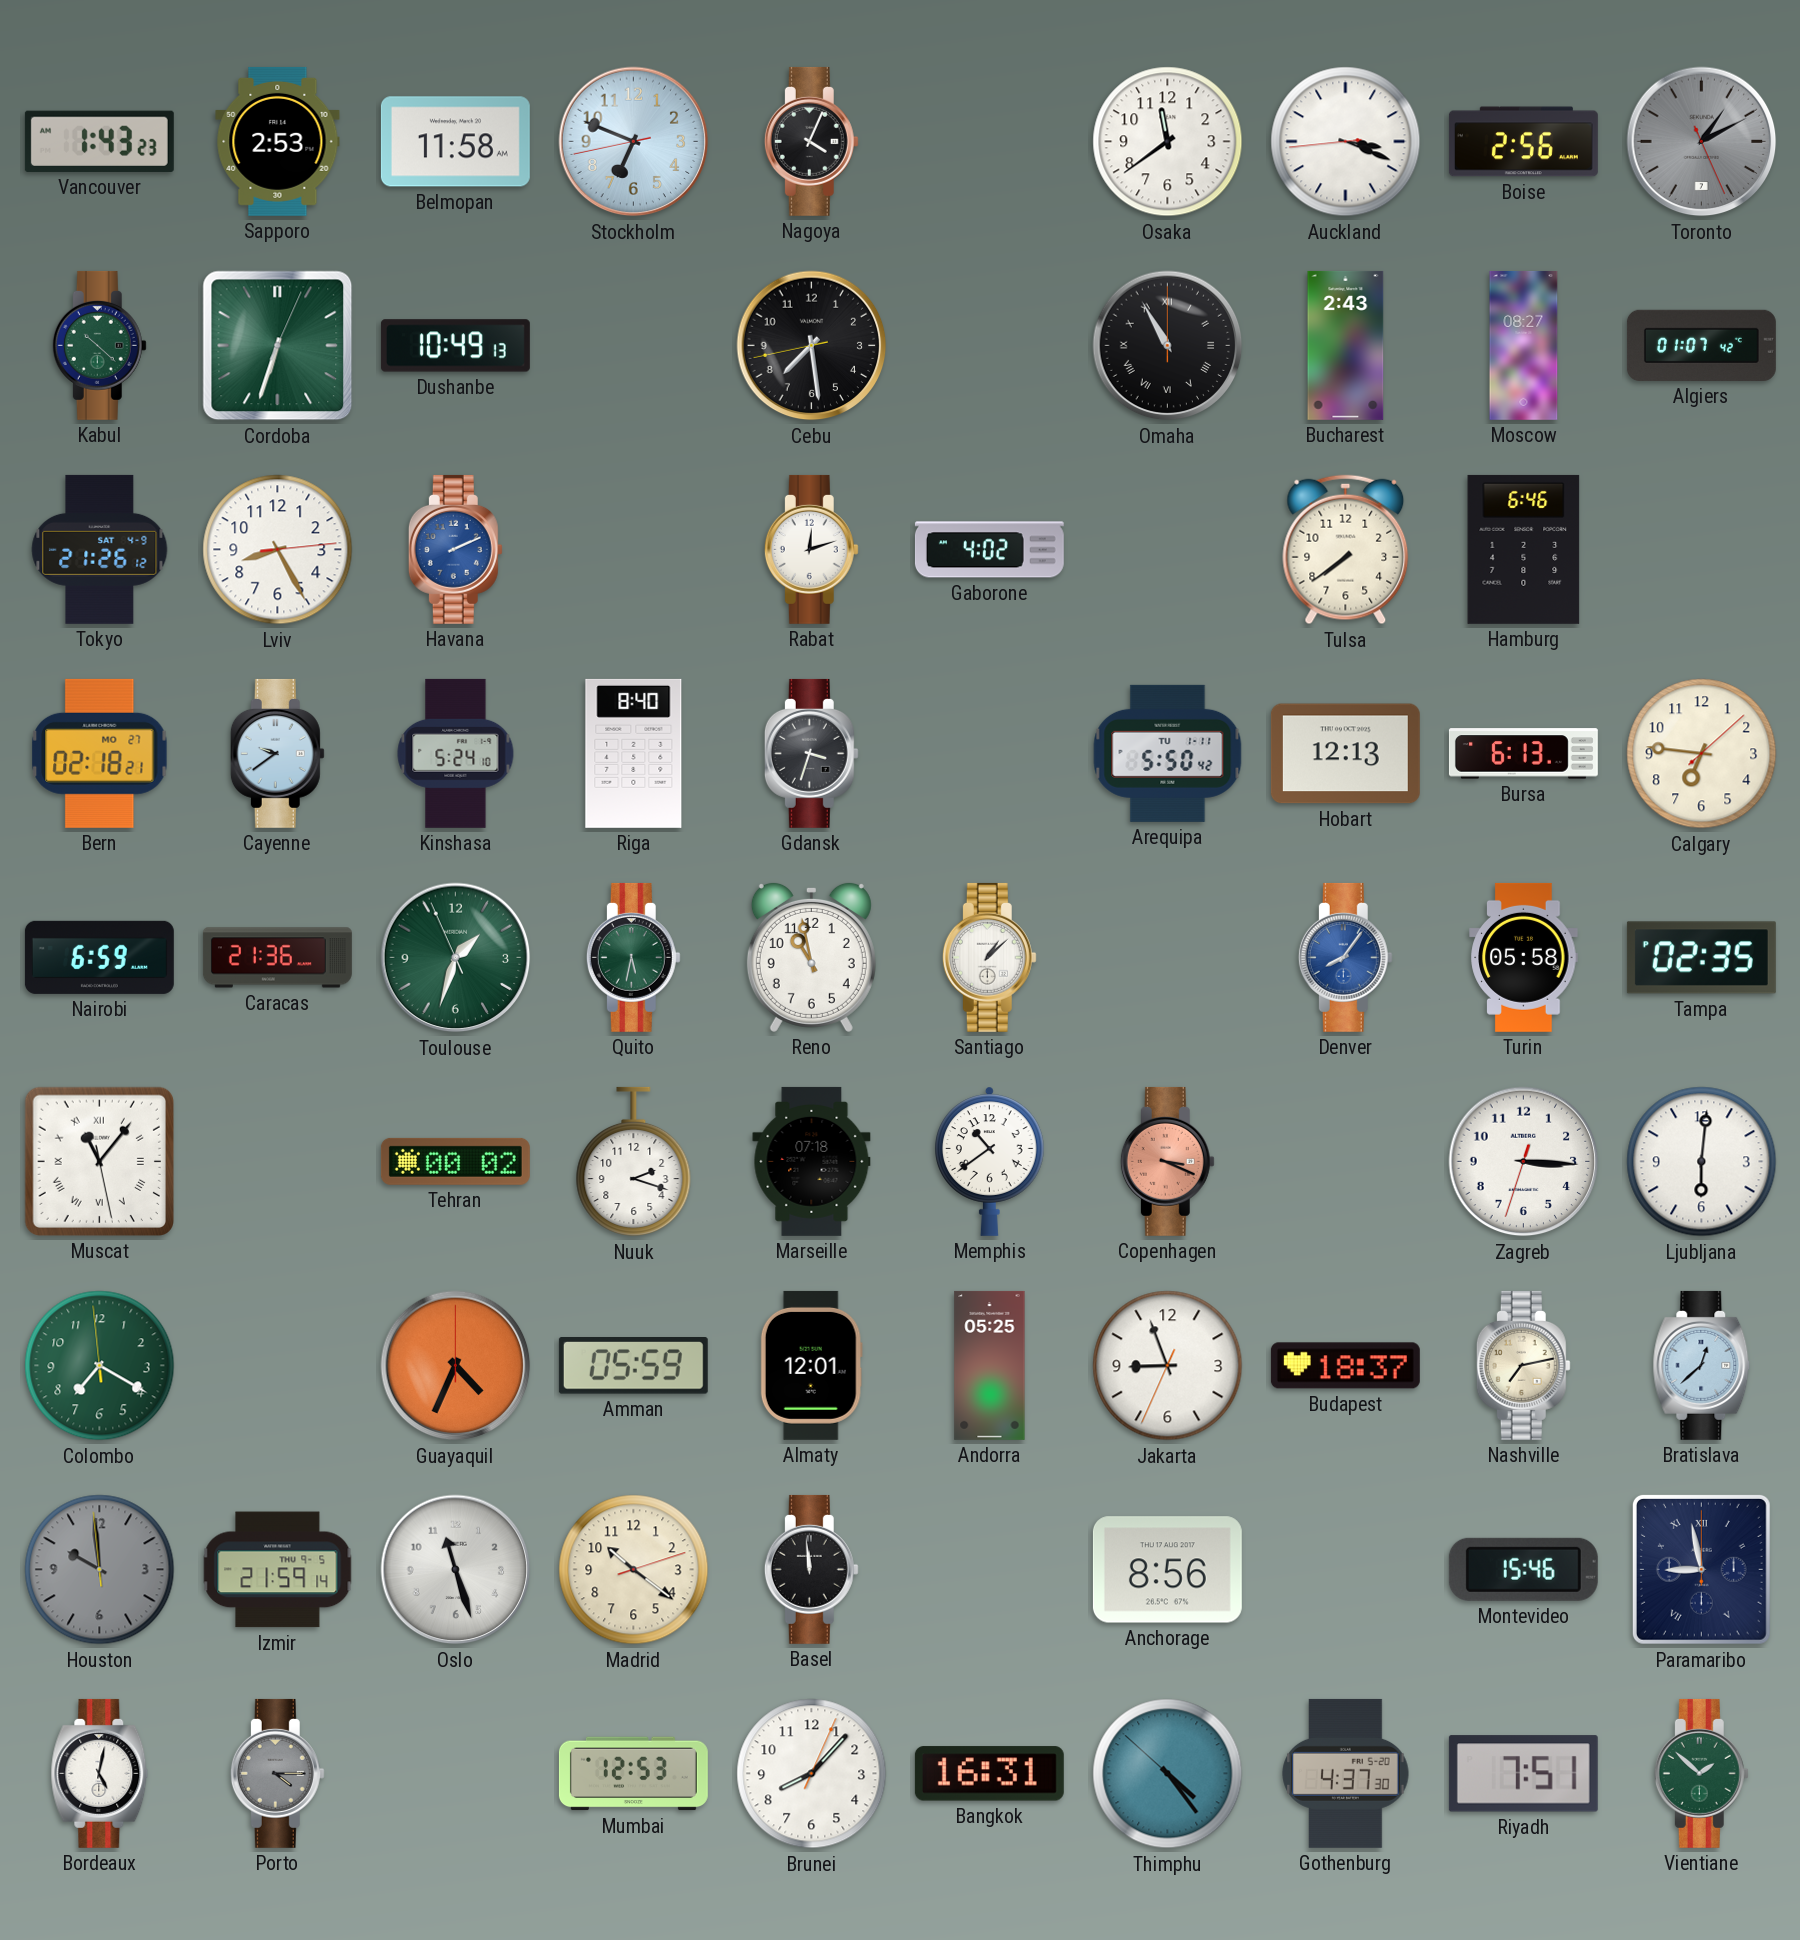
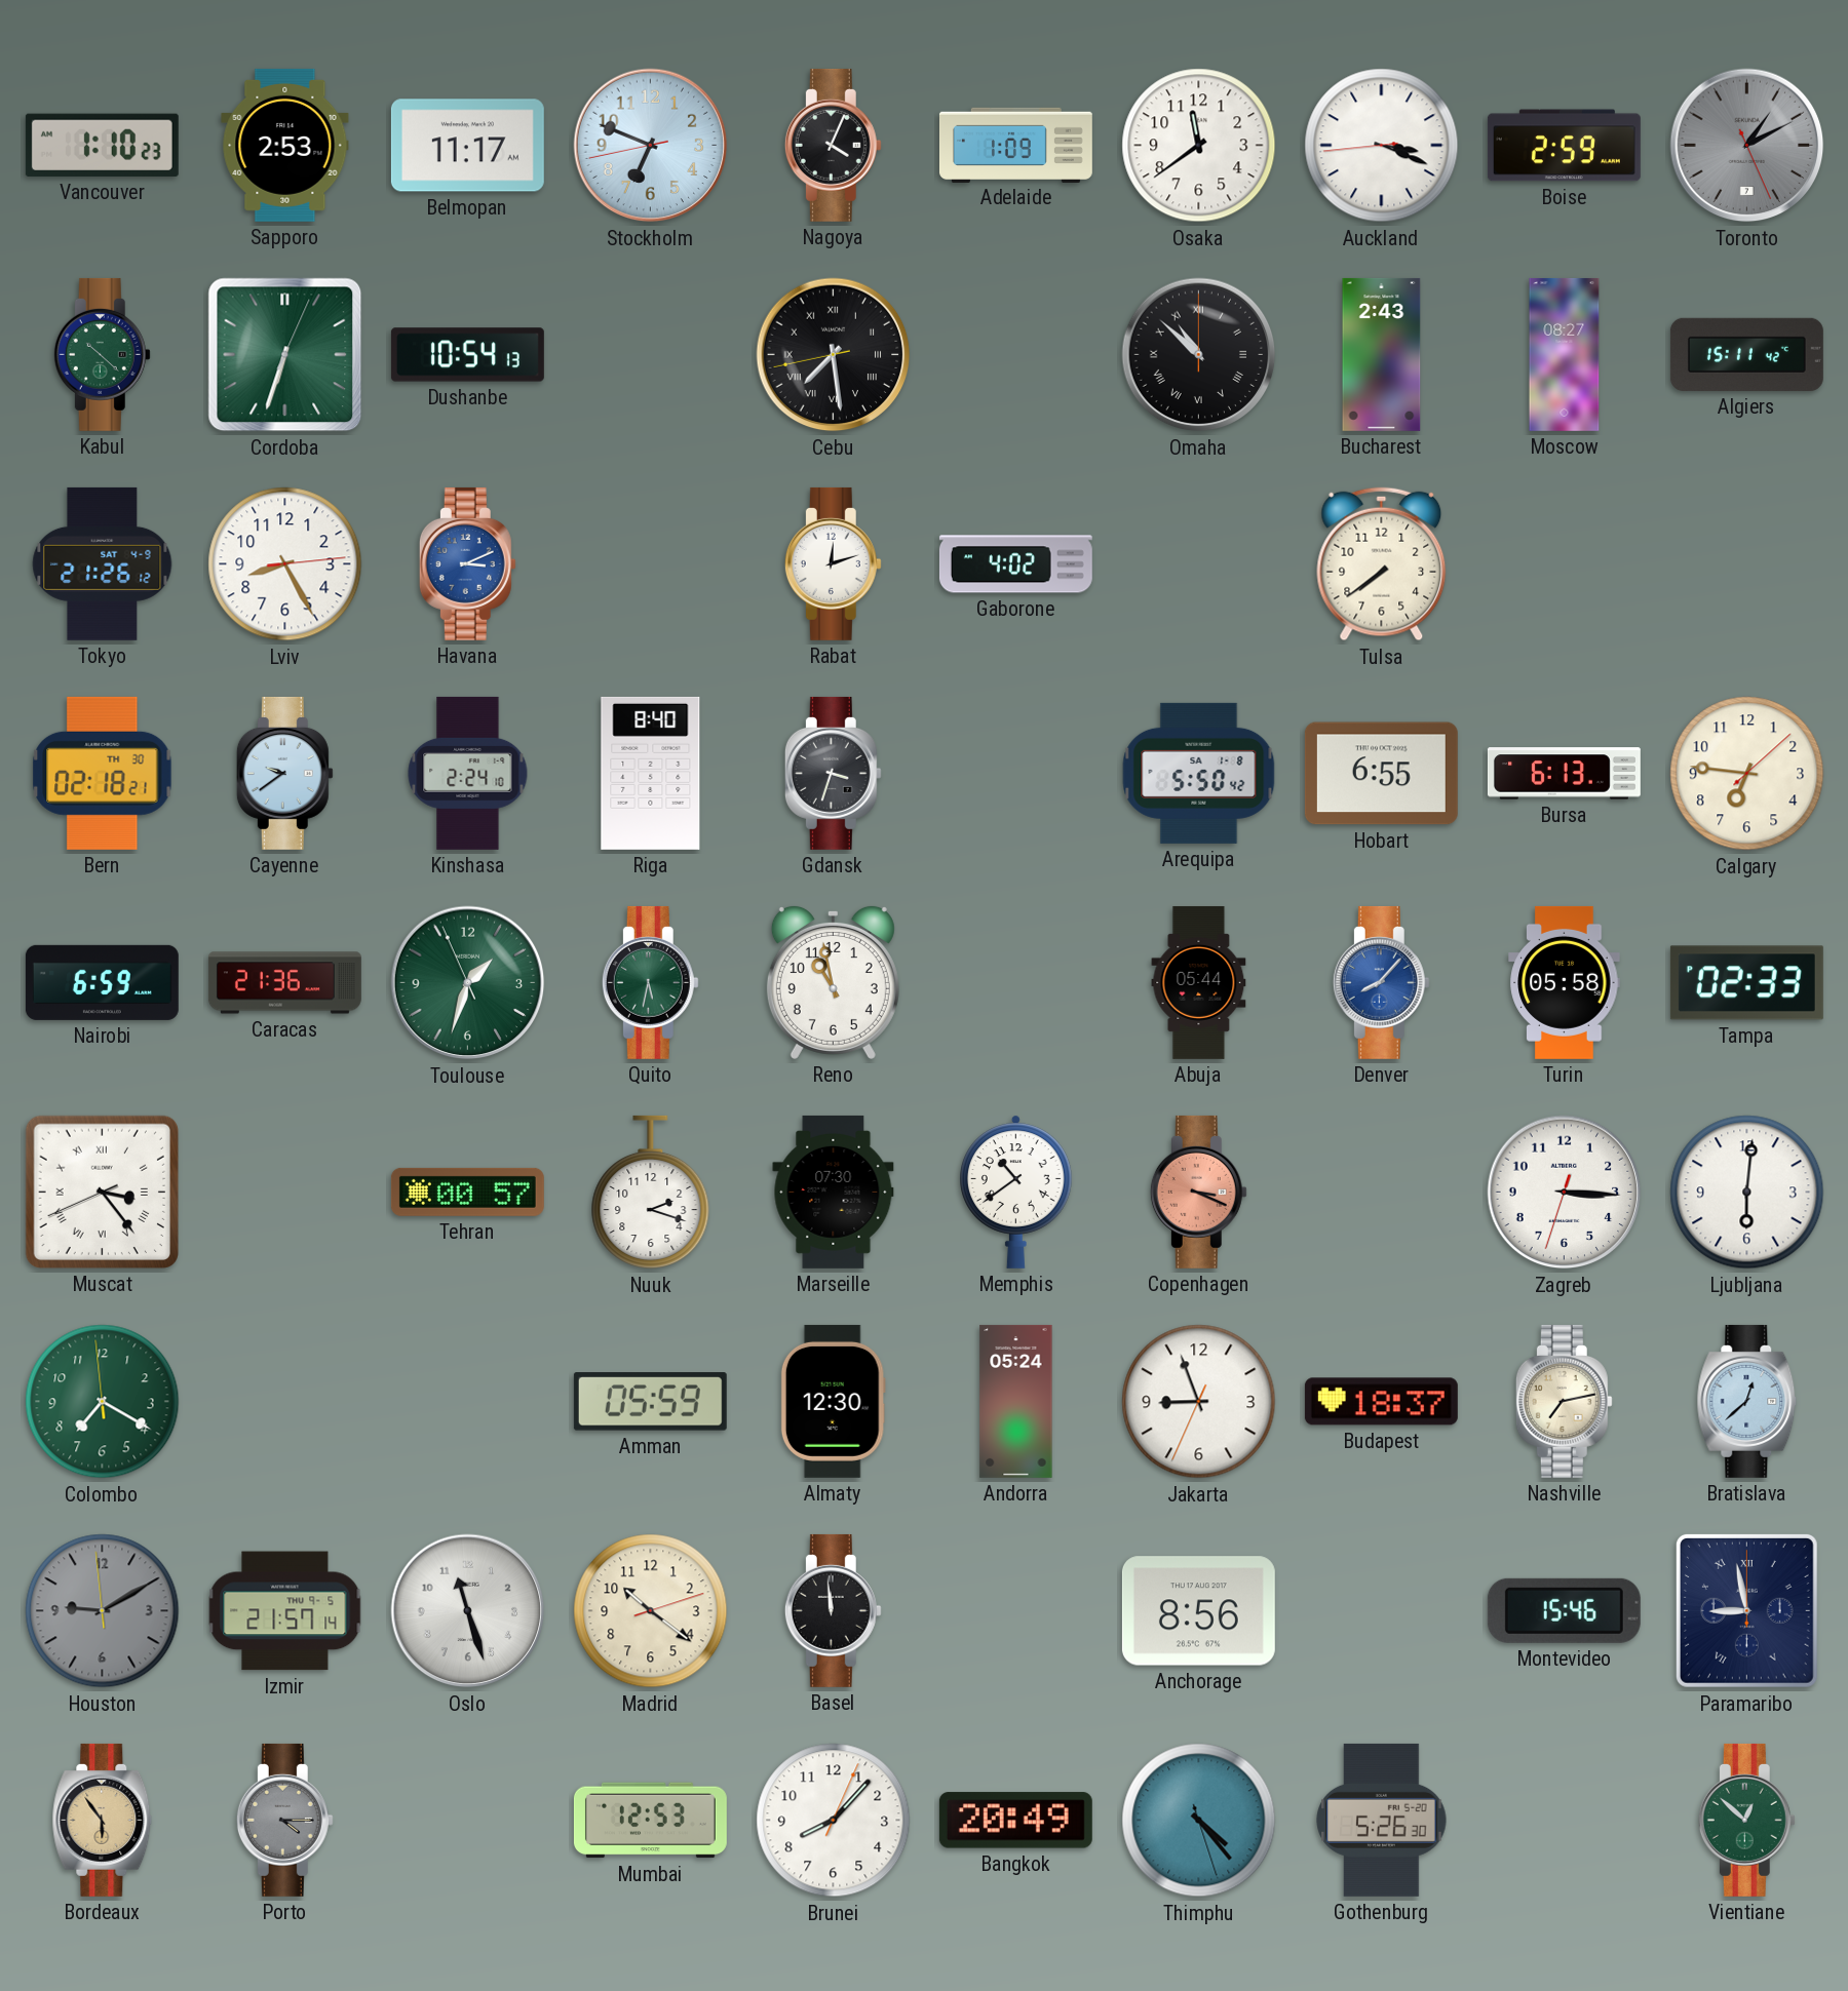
Vancouver: 1:43 -> 1:10 (102, 145)
Belmopan: 11:58 -> 11:17 (467, 146)
Adelaide: none -> 1:09 (1015, 145)
Boise: 2:56 -> 2:59 (1564, 146)
Dushanbe: 10:49 -> 10:54 (467, 355)
Cebu numerals: Arabic -> Roman (834, 355)
Omaha: 10:55 -> 10:52 (1199, 355)
Algiers: 01:07 -> 15:11 (1746, 354)
Havana: 2:11 -> 3:11 (467, 563)
Hamburg: 6:46 -> none (1524, 549)
Bern date: MO 27 -> TH 30 (103, 773)
Kinshasa: 5:24 -> 2:24 (468, 773)
Arequipa date: TU 1-11 -> SA 1-8 (1199, 773)
Hobart: 12:13 -> 6:55 (1381, 774)
Santiago: 1:08 -> none (989, 957)
Abuja: none -> 05:44 (1199, 982)
Denver: 8:06 -> 8:07 (1381, 982)
Tampa: 02:35 -> 02:33 (1746, 983)
Muscat: 11:06 -> 3:23 (102, 1192)
Tehran: 00:02 -> 00:57 (467, 1192)
Marseille: 07:18 -> 07:30 (834, 1192)
Guayaquil: 4:34 -> none (456, 1366)
Almaty: 12:01 -> 12:30 (833, 1401)
Andorra: 05:25 -> 05:24 (1016, 1401)
Houston: 9:58 -> 9:09 (103, 1611)
Izmir: 21:59 -> 21:57 (285, 1611)
Bordeaux: 5:02 -> 5:54 (103, 1820)
Bordeaux dial: white -> champagne (103, 1820)
Bangkok: 16:31 -> 20:49 (1015, 1821)
Thimphu: 4:23:52 -> 4:23:27 (1199, 1821)
Gothenburg: 4:37 -> 5:26 (1382, 1820)
Riyadh: 7:51 -> none (1523, 1774)
Vientiane: 1:52 -> 12:52 (1746, 1820)
